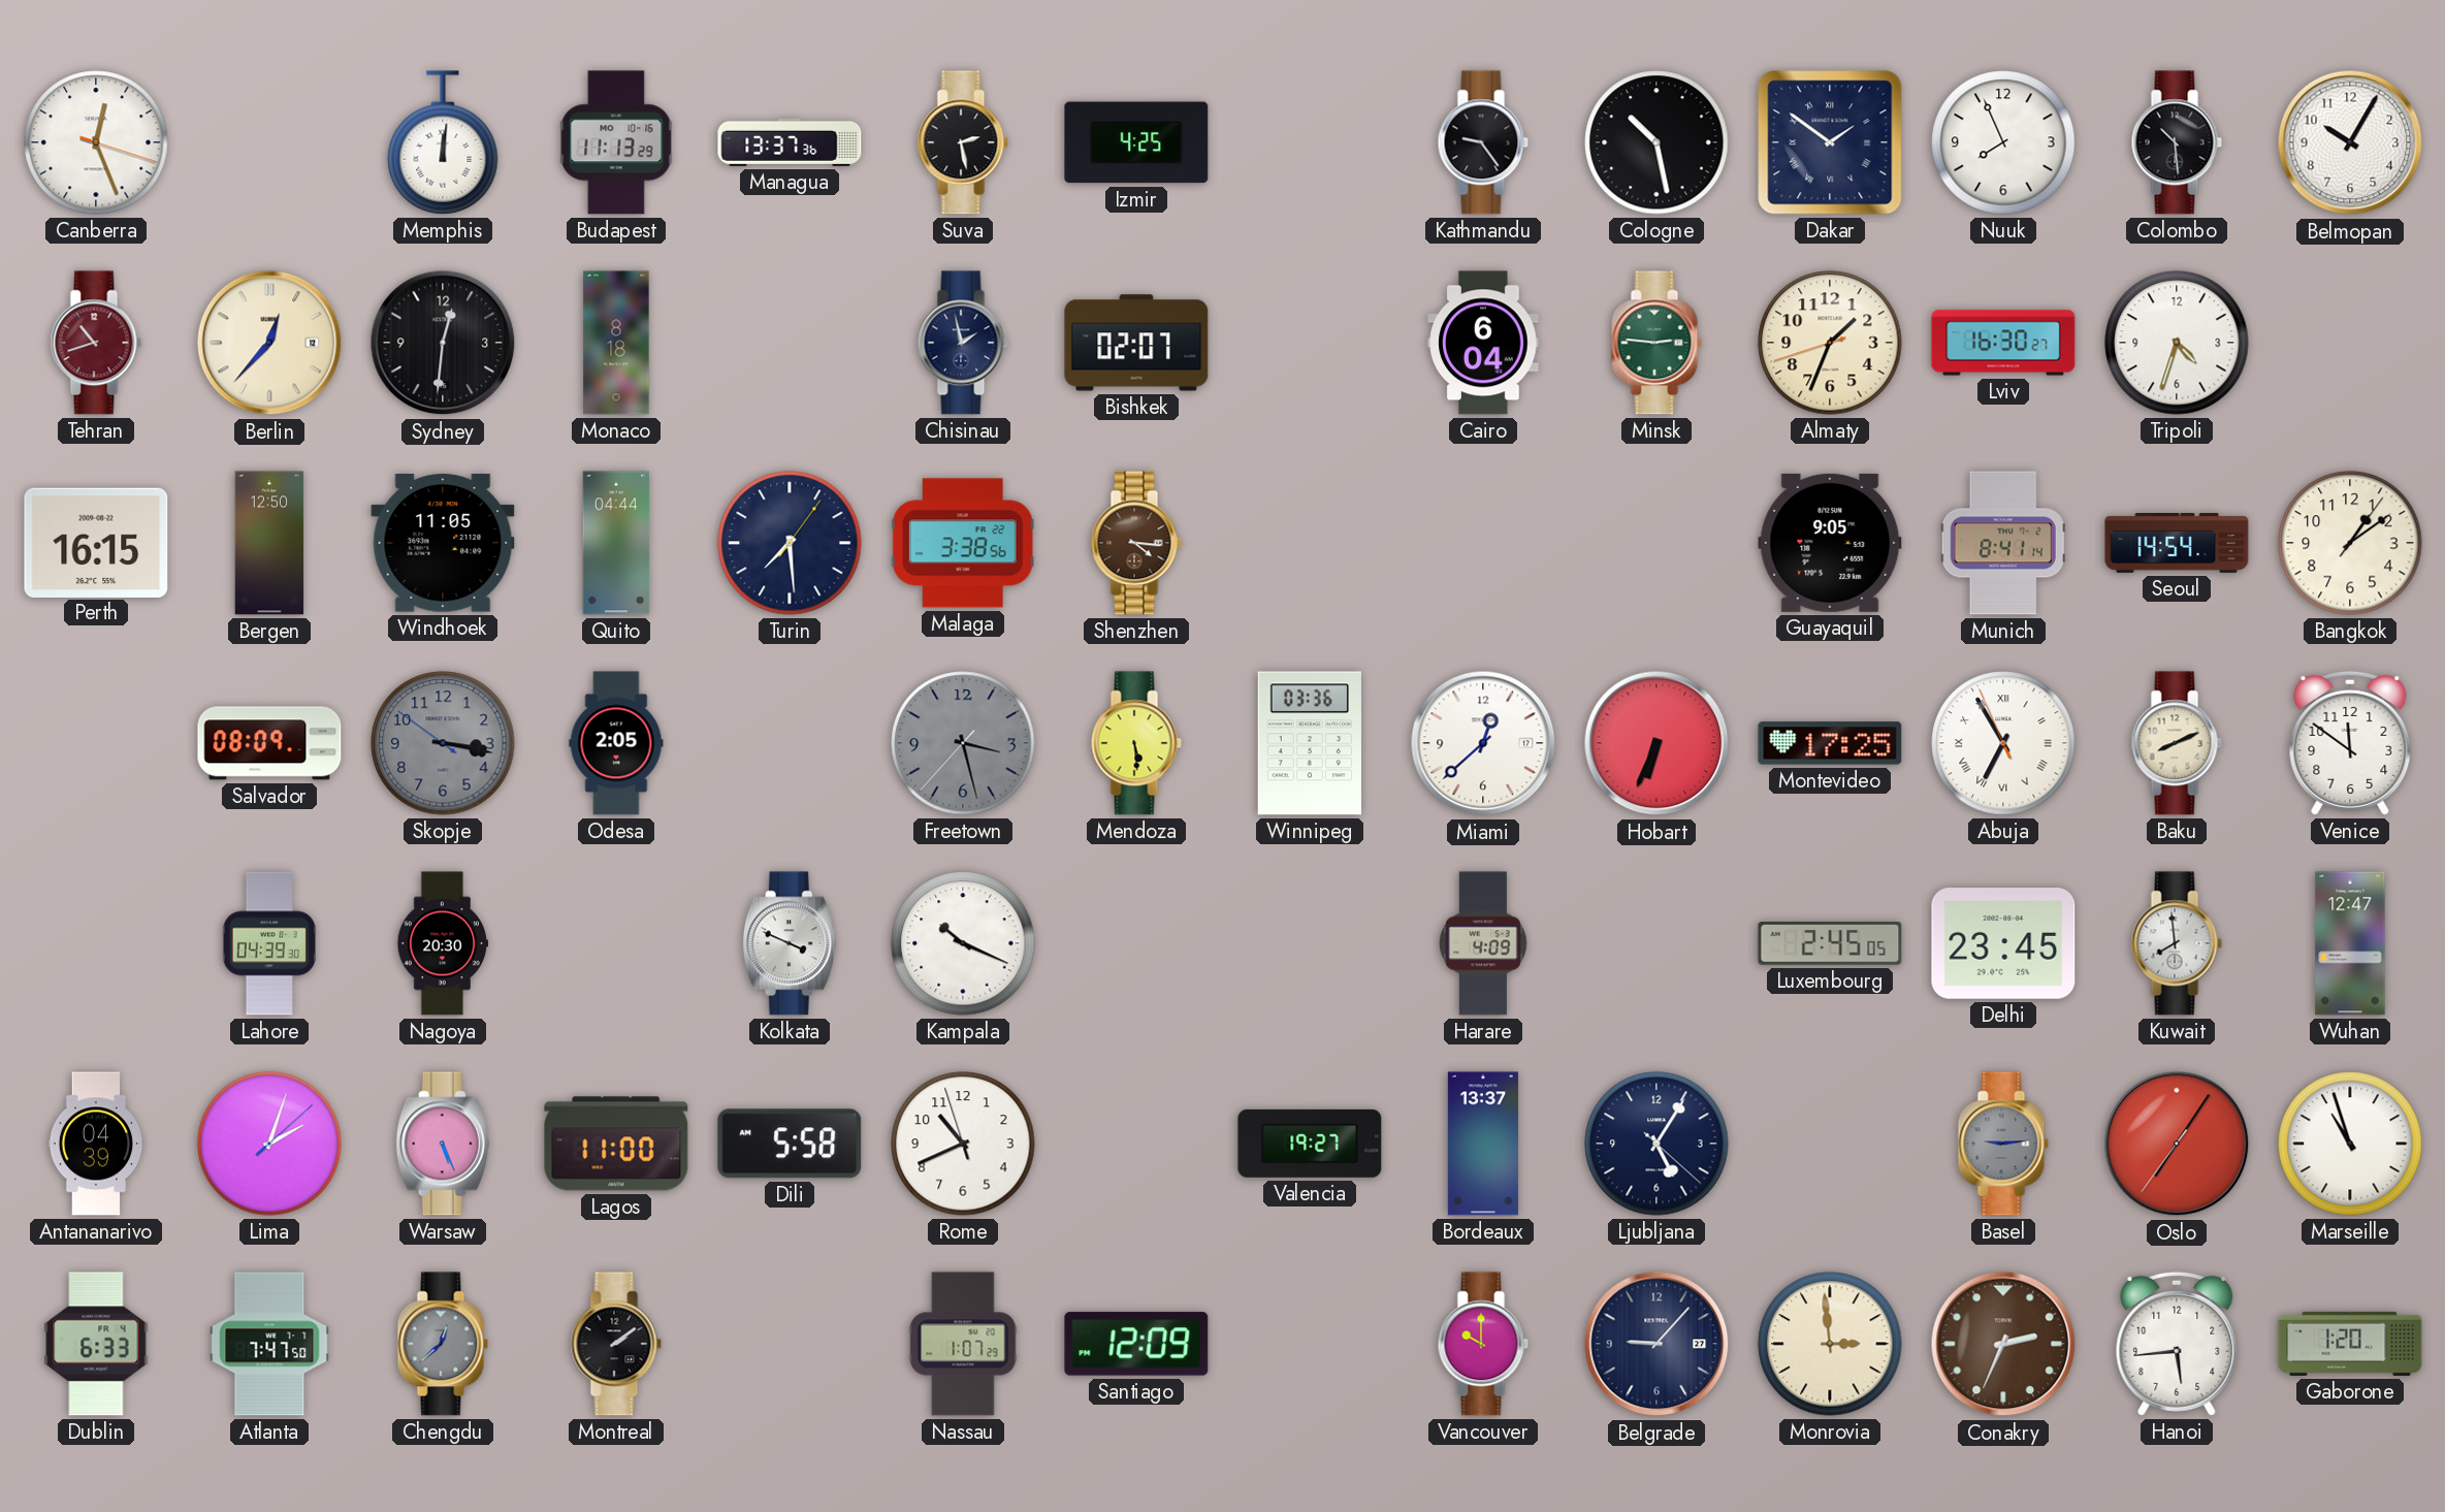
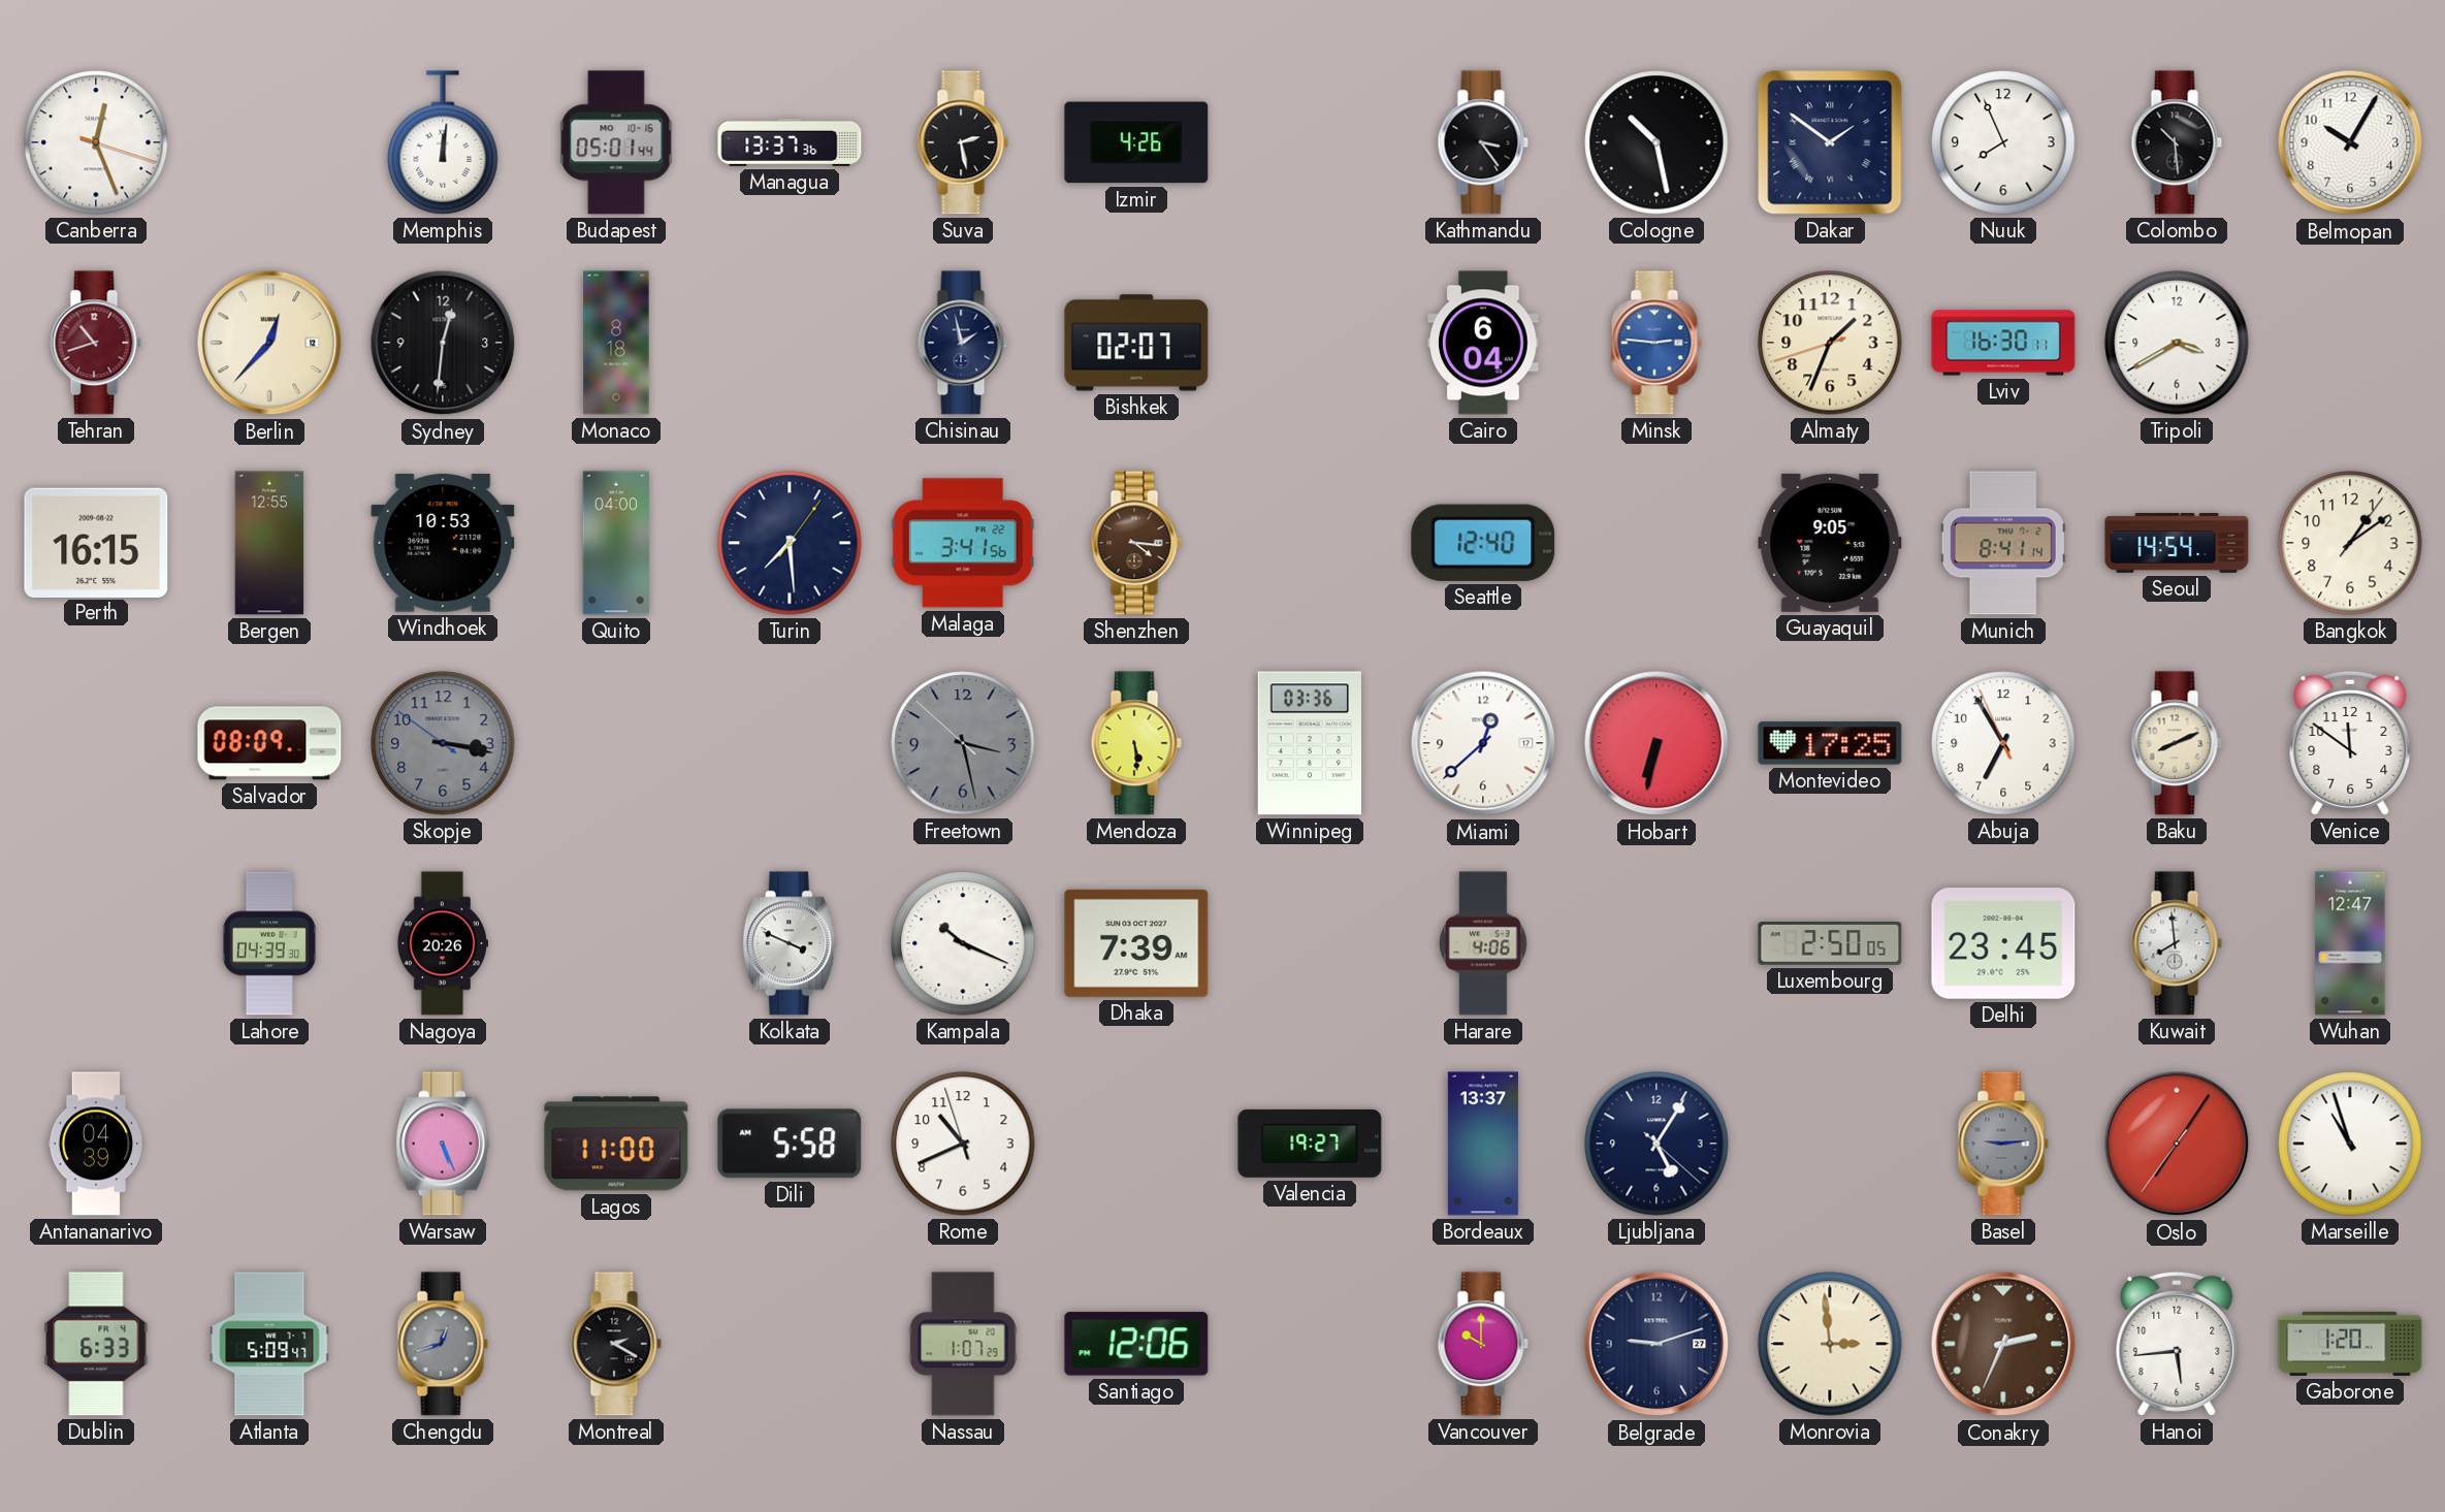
Budapest: 11:13 -> 05:01 (616, 142)
Izmir: 4:25 -> 4:26 (1136, 142)
Kathmandu: 9:24 -> 3:24 (1483, 142)
Minsk dial: green -> blue (1656, 343)
Lviv: 16:30:27 -> 16:30:11 (2003, 343)
Tripoli: 4:33 -> 3:40 (2177, 343)
Bergen: 12:50 -> 12:55 (269, 543)
Windhoek: 11:05 -> 10:53 (443, 543)
Quito: 04:44 -> 04:00 (616, 543)
Malaga: 3:38 -> 3:41 (963, 543)
Seattle: none -> 12:40 (1483, 543)
Odesa: 2:05 -> none (616, 743)
Freetown: 3:27:37 -> 3:27:52 (963, 743)
Hobart: 6:34 -> 6:32 (1656, 743)
Abuja numerals: Roman -> Arabic (2003, 743)
Nagoya: 20:30 -> 20:26 (442, 943)
Dhaka: none -> 7:39 (1136, 943)
Harare: 4:09 -> 4:06 (1483, 943)
Luxembourg: 2:45 -> 2:50 (1830, 943)
Lima: 2:03 -> none (269, 1144)
Atlanta: 7:47 -> 5:09 (269, 1344)
Chengdu: 12:38 -> 12:42 (443, 1344)
Montreal: 2:09 -> 2:20 (616, 1344)
Santiago: 12:09 -> 12:06 (1136, 1344)
Belgrade: 9:07 -> 9:12 (1656, 1344)
